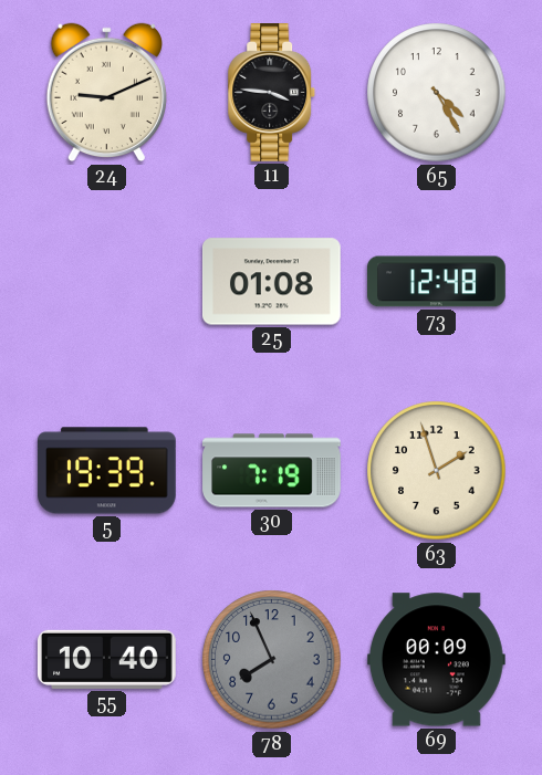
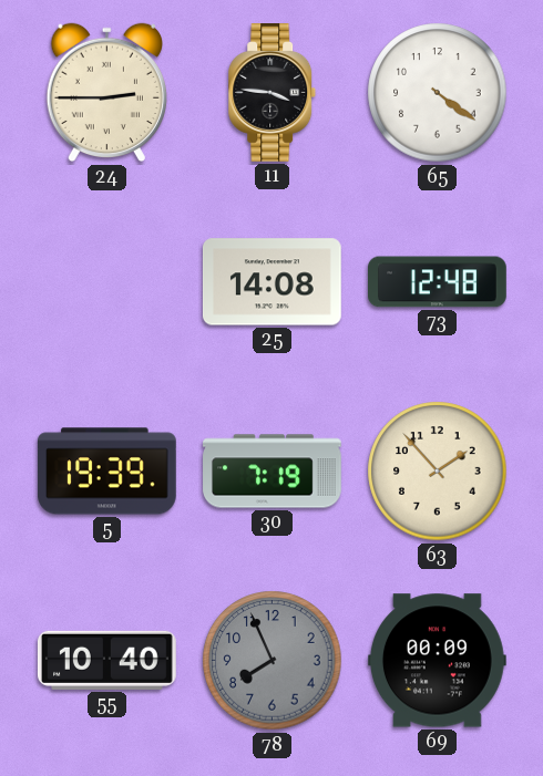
24: 9:11 -> 2:45 (106, 93)
65: 4:25 -> 4:21 (438, 93)
25: 01:08 -> 14:08 (271, 282)
63: 1:57 -> 1:53 (438, 472)
